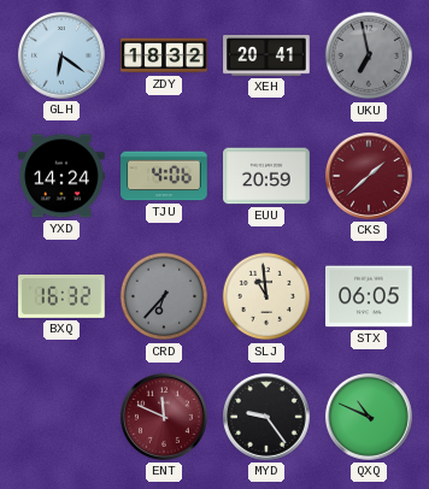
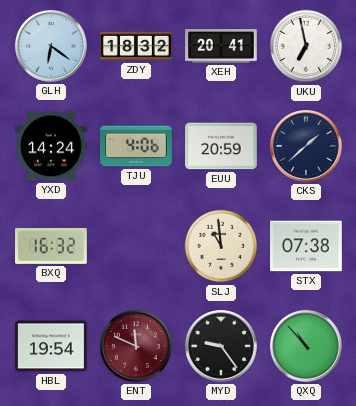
UKU dial: grey -> white (306, 46)
CKS dial: burgundy -> navy (306, 146)
CRD: 6:37 -> none (164, 296)
STX: 06:05 -> 07:38 (307, 246)
HBL: none -> 19:54 (52, 346)
QXQ: 10:49 -> 10:53 (306, 346)
